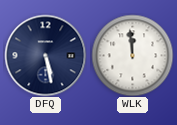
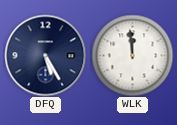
DFQ: 5:28 -> 5:25 (45, 55)
